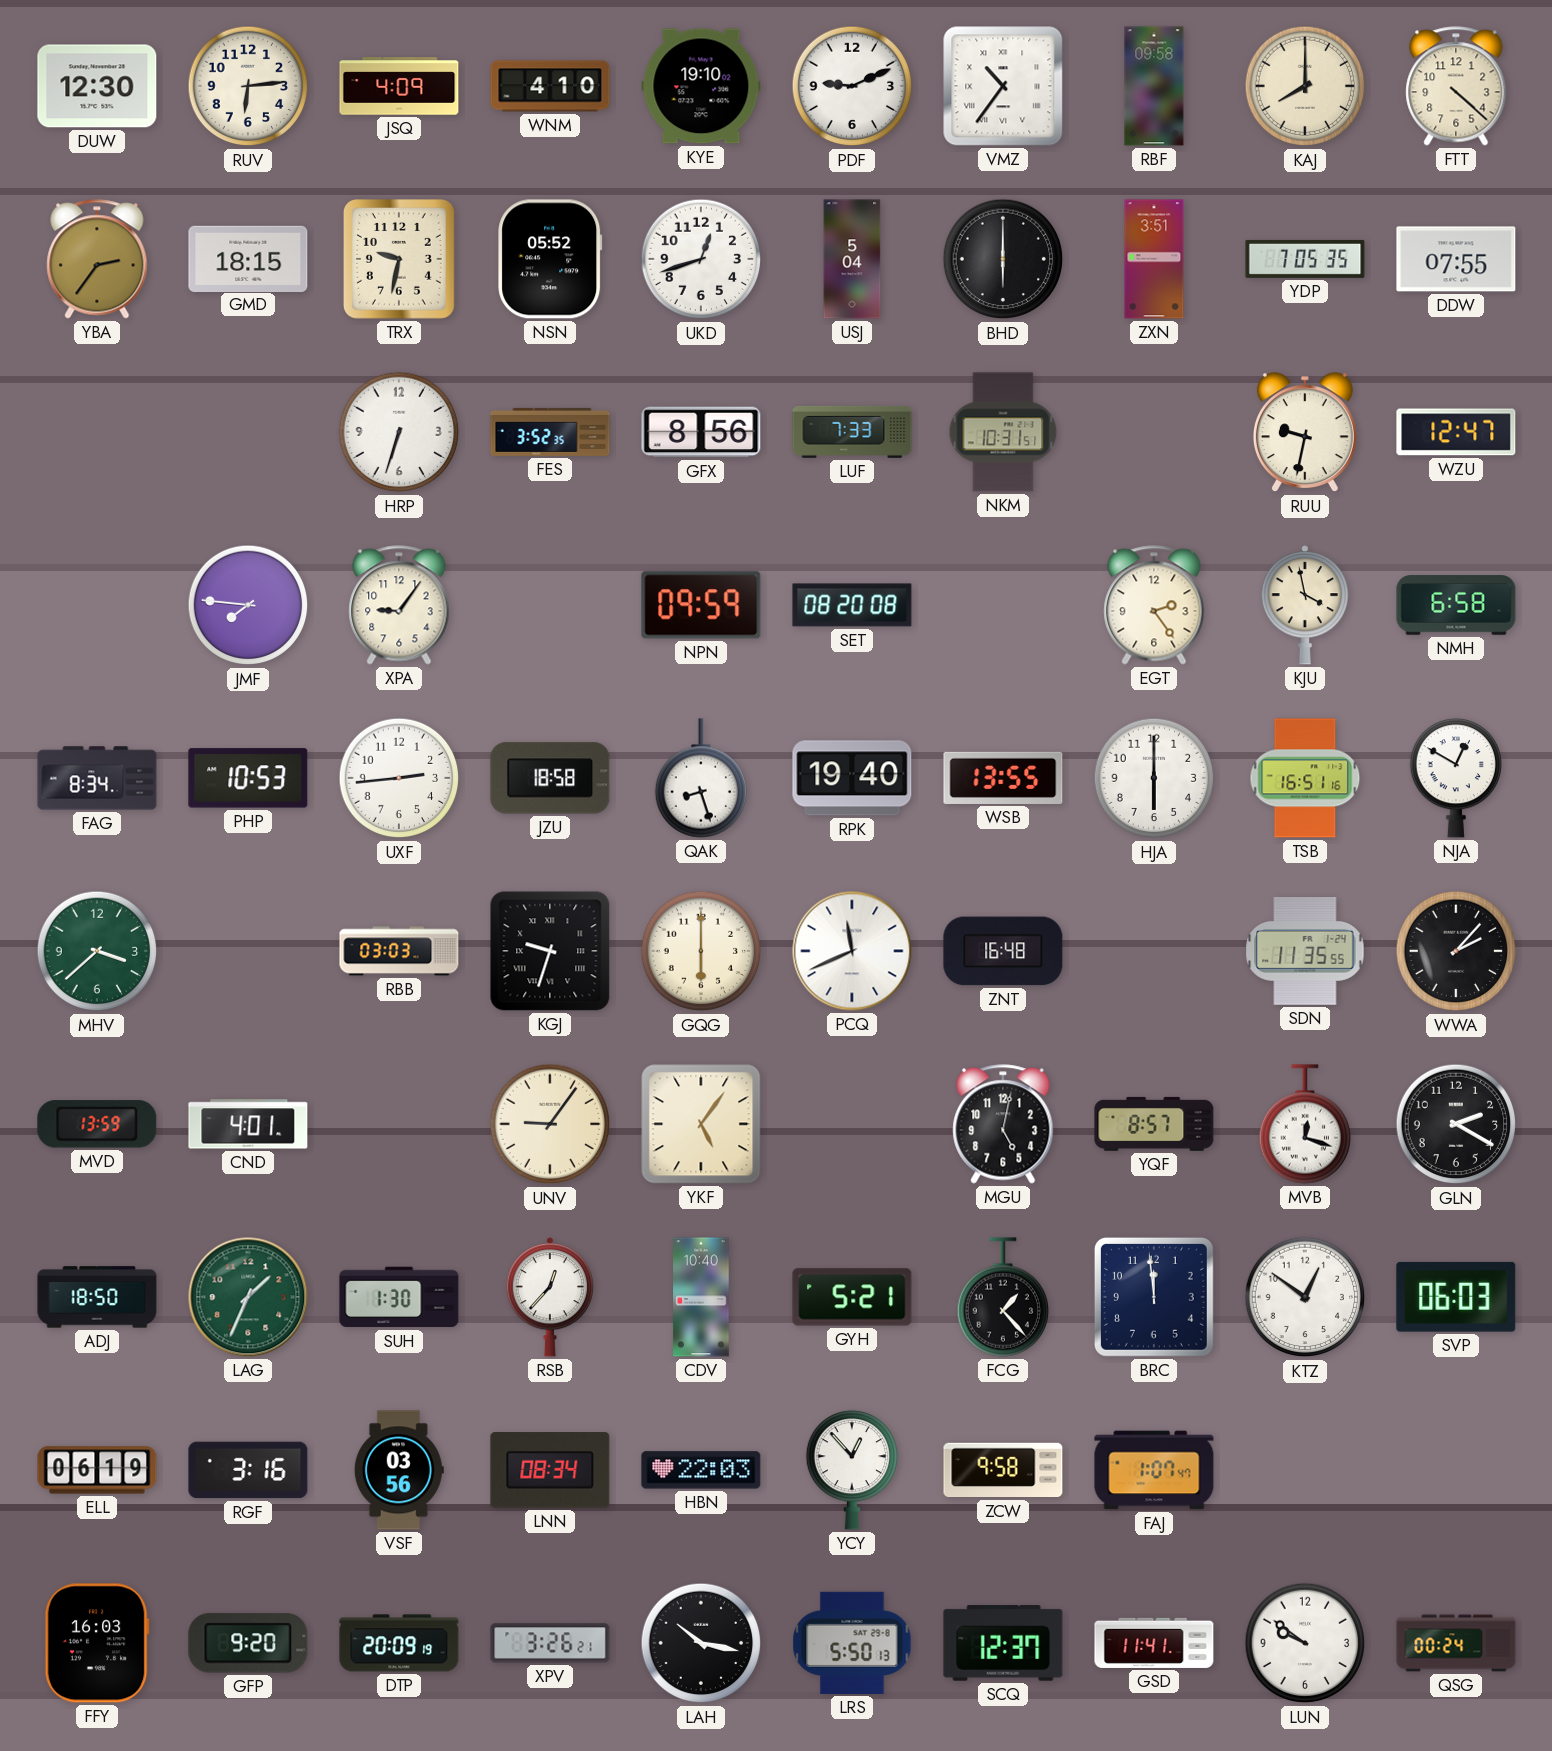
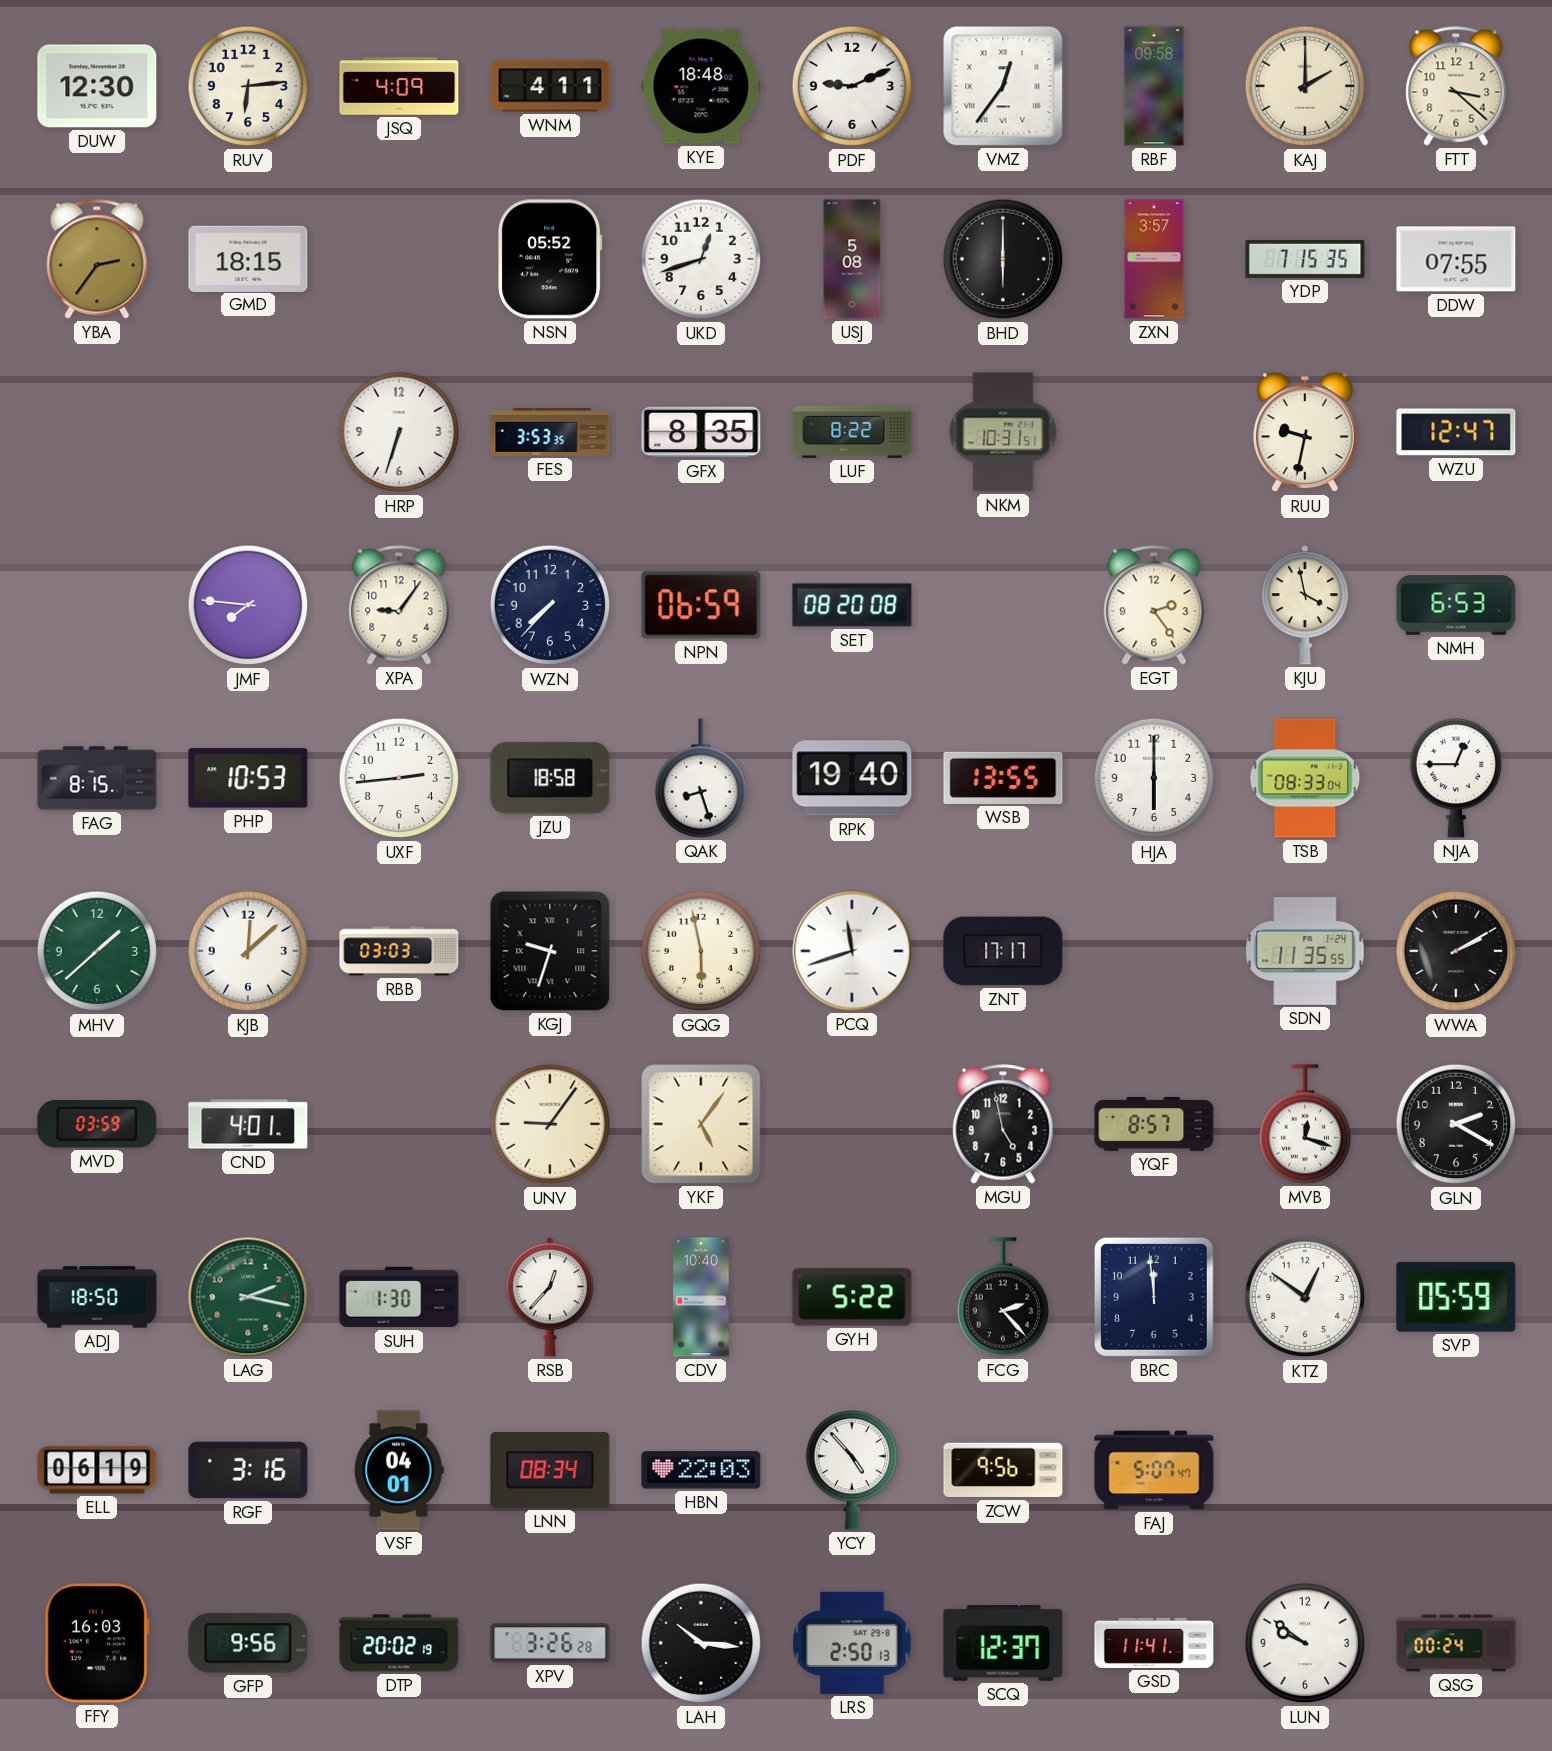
WNM: 4:10 -> 4:11 (550, 86)
KYE: 19:10 -> 18:48 (701, 86)
VMZ: 10:36 -> 12:36 (1003, 86)
KAJ: 8:00 -> 2:00 (1305, 86)
FTT: 4:22 -> 3:22 (1456, 86)
TRX: 9:32 -> none (399, 260)
USJ: 5:04 -> 5:08 (852, 259)
ZXN: 3:51 -> 3:57 (1154, 259)
YDP: 7:05 -> 7:15 (1305, 259)
FES: 3:52 -> 3:53 (550, 432)
GFX: 8:56 -> 8:35 (701, 432)
LUF: 7:33 -> 8:22 (852, 432)
WZN: none -> 7:37 (550, 605)
NPN: 09:59 -> 06:59 (701, 605)
NMH: 6:58 -> 6:53 (1456, 605)
FAG: 8:34 -> 8:15 (97, 778)
TSB: 16:51 -> 08:33 (1305, 778)
NJA: 12:50 -> 12:45 (1455, 778)
MHV: 3:38 -> 1:38 (97, 951)
KJB: none -> 12:08 (248, 951)
GQG: 6:00 -> 5:58 (701, 951)
PCQ: 11:41 -> 11:42 (852, 951)
ZNT: 16:48 -> 17:17 (1003, 951)
WWA: 2:07 -> 2:10 (1456, 951)
MVD: 13:59 -> 03:59 (97, 1124)
MGU: 5:02 -> 4:58 (1003, 1124)
LAG: 1:34 -> 2:17 (248, 1297)
GYH: 5:21 -> 5:22 (852, 1297)
FCG: 1:23 -> 2:23 (1002, 1297)
SVP: 06:03 -> 05:59 (1456, 1297)
VSF: 03:56 -> 04:01 (399, 1470)
YCY: 12:53 -> 4:53 (851, 1470)
ZCW: 9:58 -> 9:56 (1003, 1470)
FAJ: 1:07 -> 5:07 (1154, 1470)
GFP: 9:20 -> 9:56 (248, 1643)
DTP: 20:09 -> 20:02 (399, 1643)
XPV: 3:26:21 -> 3:26:28 (550, 1643)
LAH: 10:17 -> 10:16 (701, 1643)
LRS: 5:50 -> 2:50 (852, 1643)
